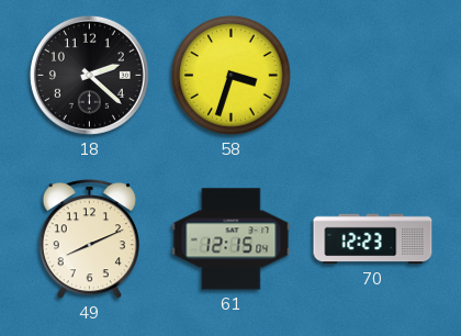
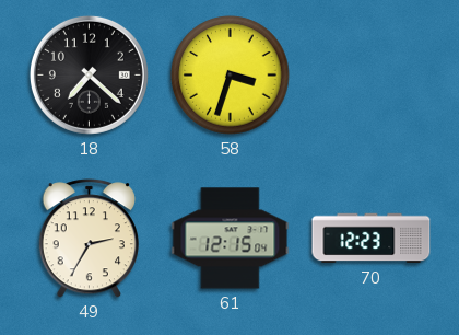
18: 2:22 -> 7:22 (89, 74)
49: 8:11 -> 2:35 (89, 239)
